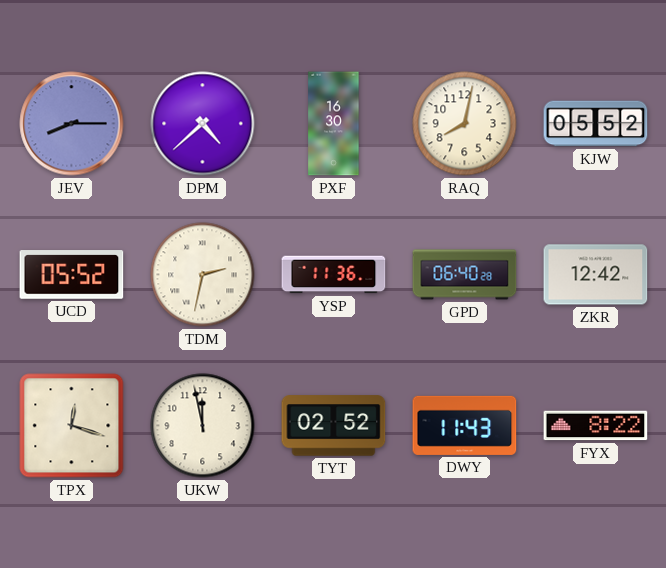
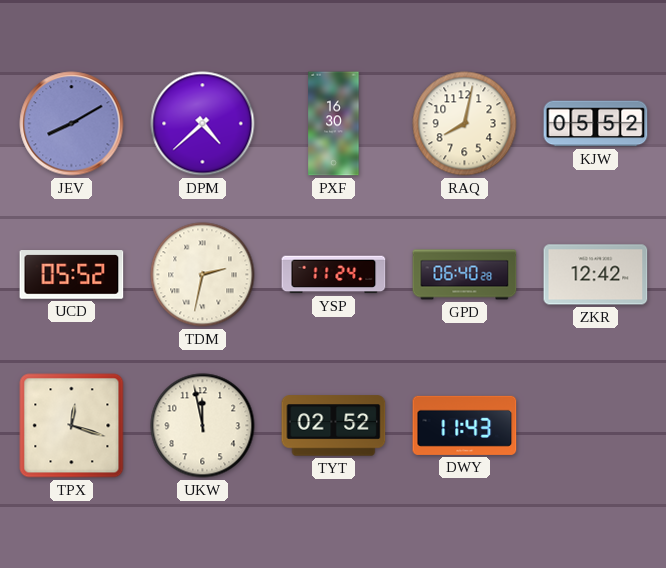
JEV: 8:15 -> 8:10 (72, 124)
YSP: 11:36 -> 11:24 (334, 275)
FYX: 8:22 -> none (596, 426)
